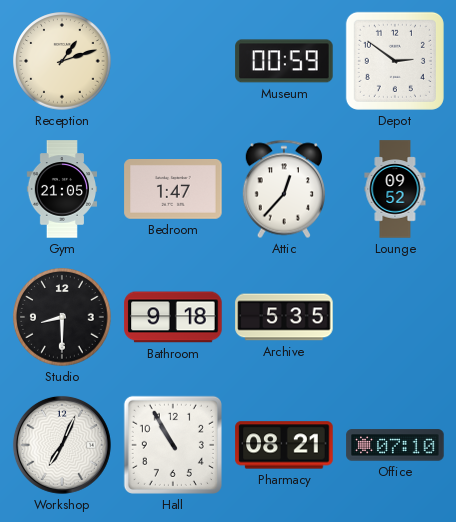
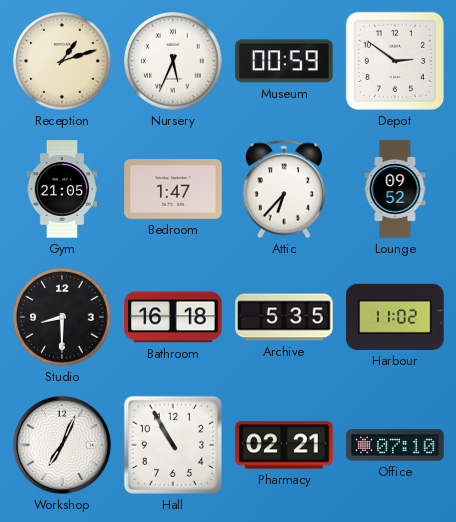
Nursery: none -> 5:34 (173, 61)
Attic: 12:37 -> 6:37 (283, 189)
Bathroom: 9:18 -> 16:18 (173, 317)
Harbour: none -> 11:02 (395, 317)
Pharmacy: 08:21 -> 02:21 (284, 445)
